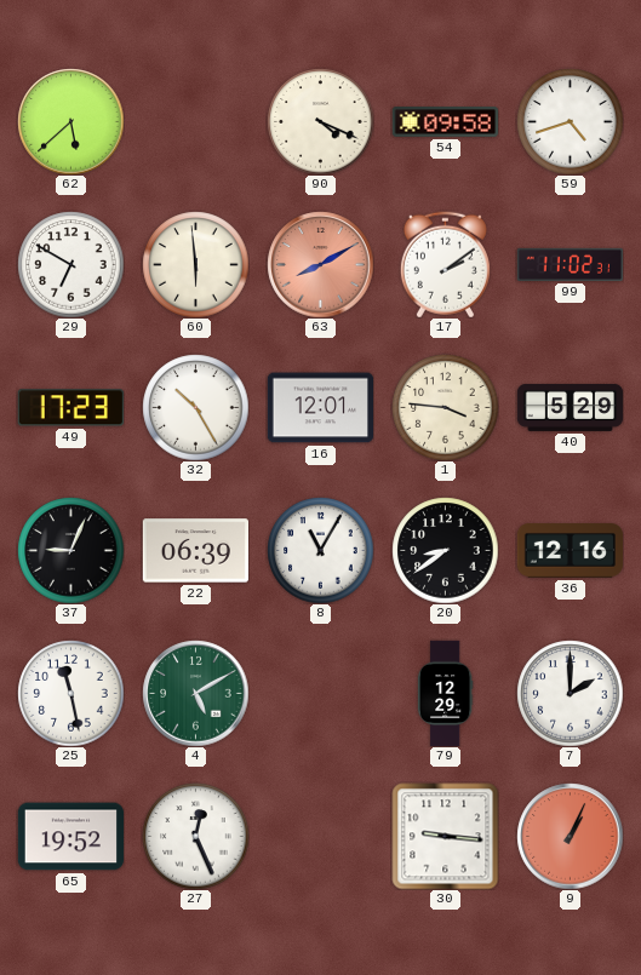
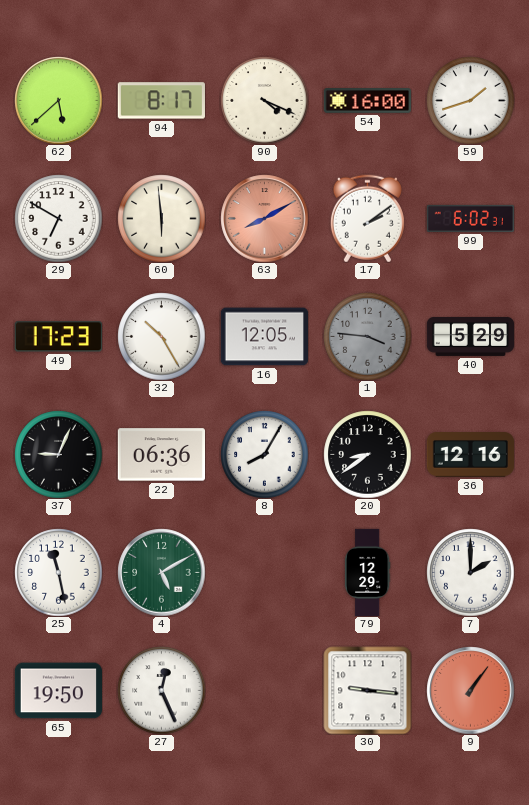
94: none -> 8:17 (161, 101)
54: 09:58 -> 16:00 (367, 101)
59: 4:42 -> 1:42 (470, 100)
99: 11:02 -> 6:02 (470, 218)
16: 12:01 -> 12:05 (264, 337)
1 dial: cream -> grey (367, 336)
22: 06:39 -> 06:36 (161, 455)
8: 11:05 -> 8:05 (264, 454)
65: 19:52 -> 19:50 (58, 691)
9: 1:04 -> 1:06 (470, 690)
